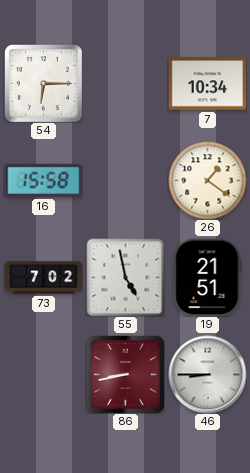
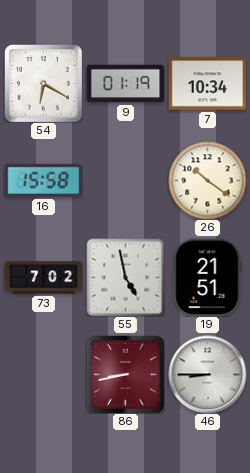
54: 6:15 -> 6:20 (44, 84)
9: none -> 01:19 (125, 84)
26: 1:21 -> 10:21 (207, 180)
